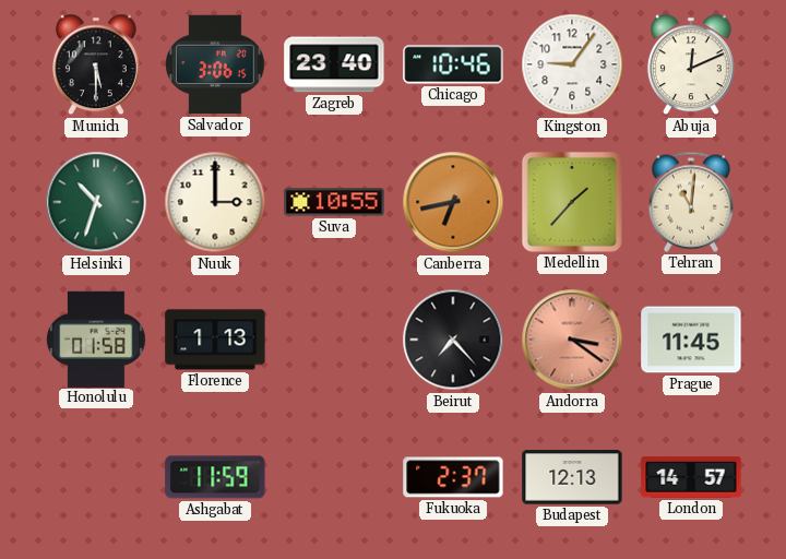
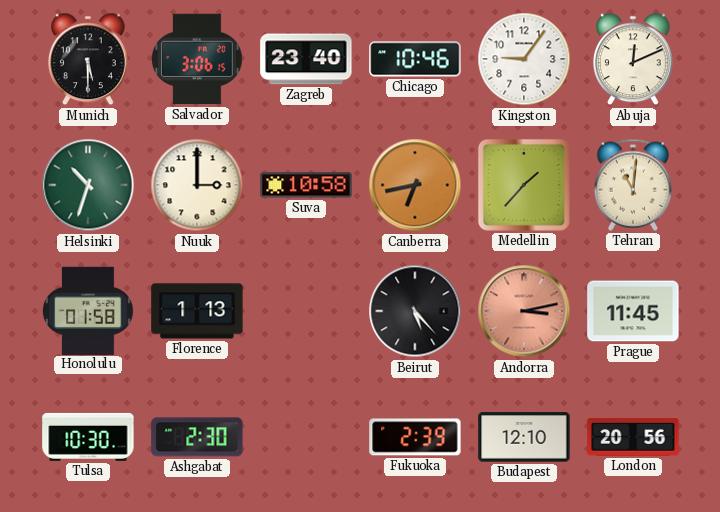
Suva: 10:55 -> 10:58 (306, 185)
Beirut: 7:23 -> 5:23 (415, 311)
Andorra: 3:21 -> 3:13 (524, 311)
Tulsa: none -> 10:30 (88, 437)
Ashgabat: 11:59 -> 2:30 (197, 437)
Fukuoka: 2:37 -> 2:39 (415, 437)
Budapest: 12:13 -> 12:10 (524, 437)
London: 14:57 -> 20:56 (633, 437)
